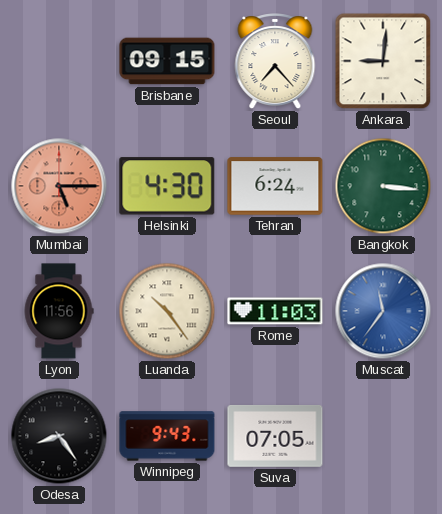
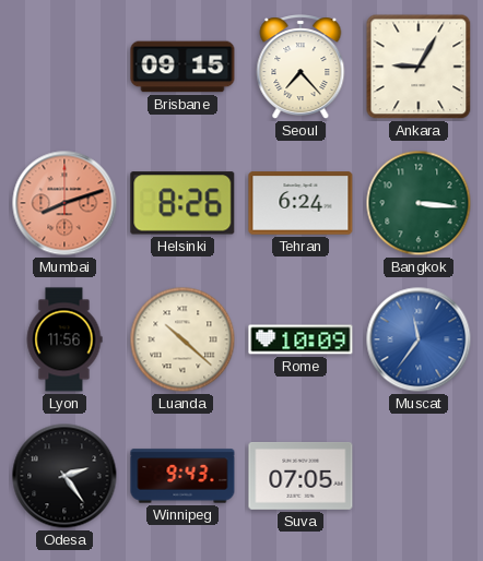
Ankara: 9:01 -> 9:05 (419, 67)
Mumbai: 5:15 -> 8:12 (64, 203)
Helsinki: 4:30 -> 8:26 (182, 203)
Luanda: 10:24 -> 10:22 (182, 339)
Rome: 11:03 -> 10:09 (301, 339)
Odesa: 8:24 -> 2:24 (64, 476)
